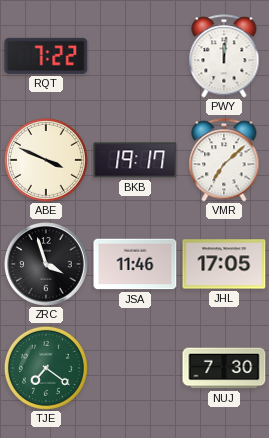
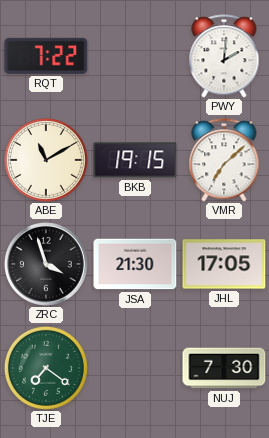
PWY: 12:01 -> 2:01 (224, 56)
ABE: 3:49 -> 11:10 (46, 160)
BKB: 19:17 -> 19:15 (135, 160)
JSA: 11:46 -> 21:30 (135, 264)
